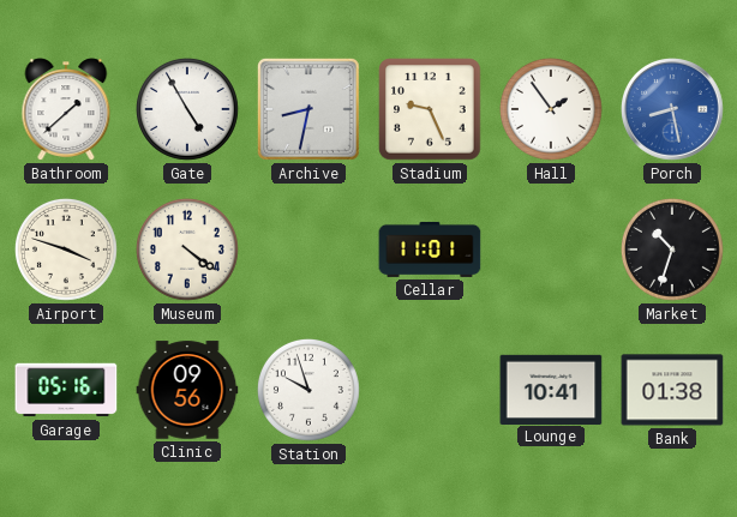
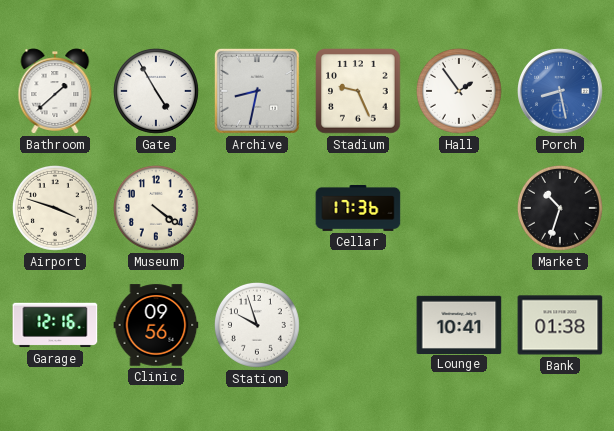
Cellar: 11:01 -> 17:36 (358, 208)
Garage: 05:16 -> 12:16 (55, 325)
